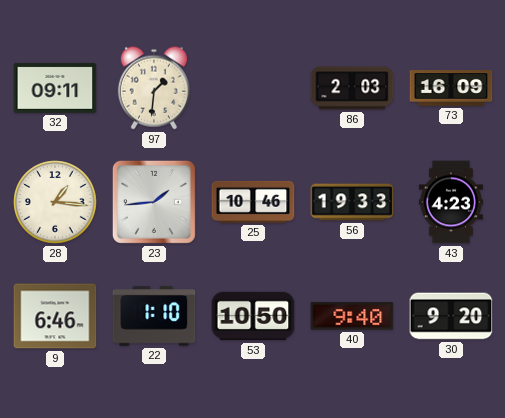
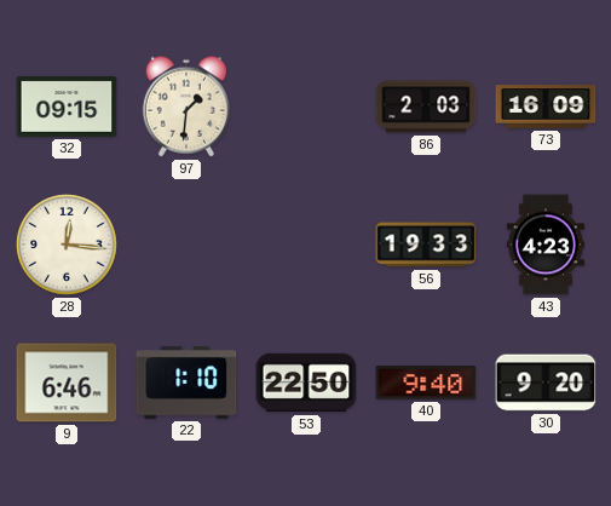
32: 09:11 -> 09:15 (67, 107)
28: 1:16 -> 12:16 (67, 245)
23: 1:44 -> none (154, 202)
25: 10:46 -> none (253, 202)
53: 10:50 -> 22:50 (306, 383)
